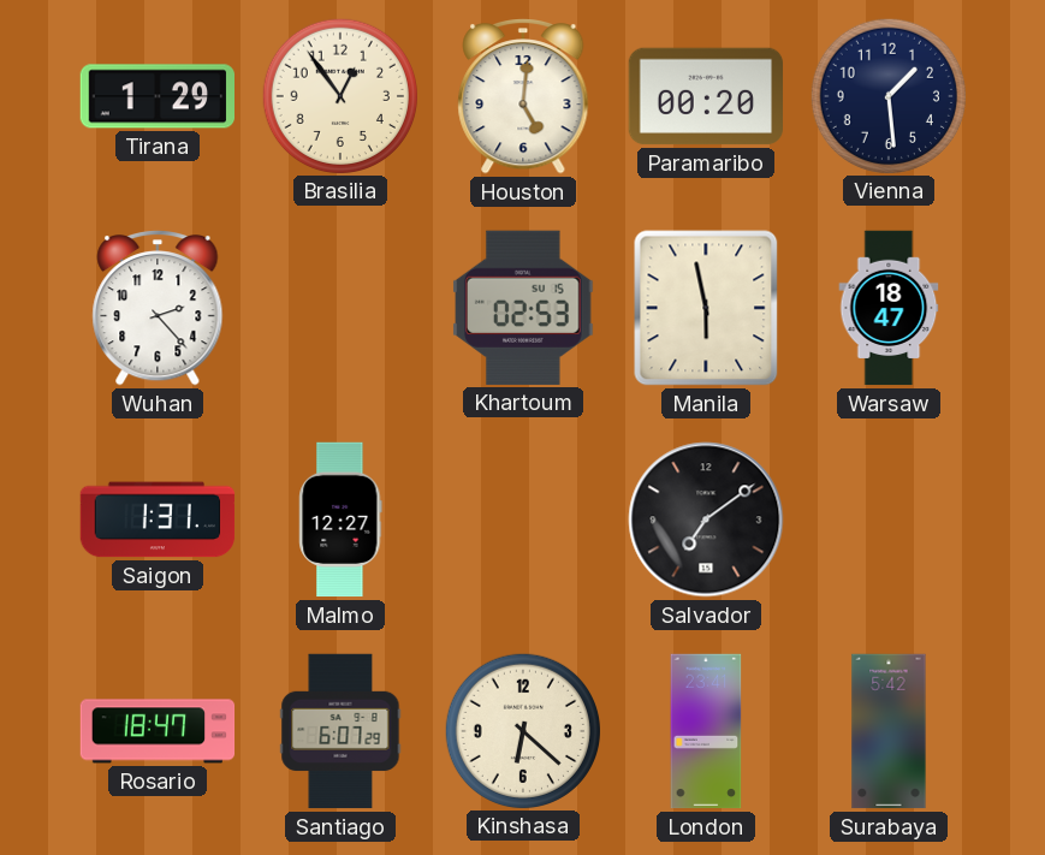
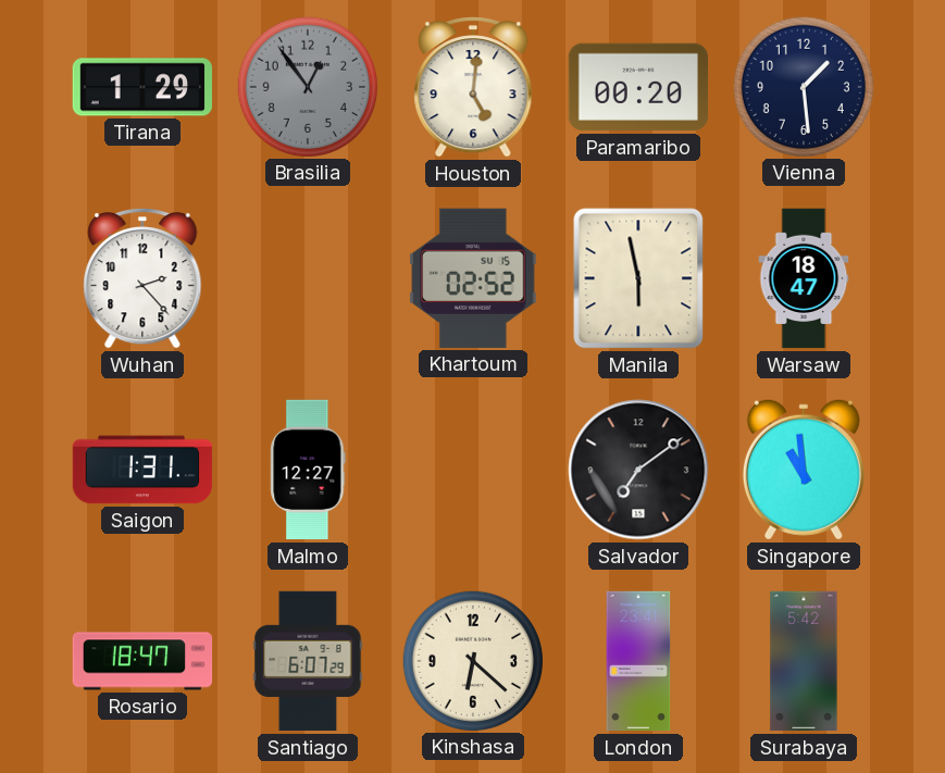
Brasilia dial: cream -> grey (307, 86)
Khartoum: 02:53 -> 02:52 (473, 278)
Singapore: none -> 10:59 (804, 470)
